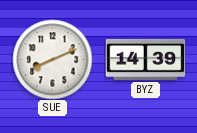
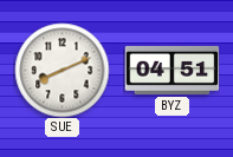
BYZ: 14:39 -> 04:51 (171, 70)
